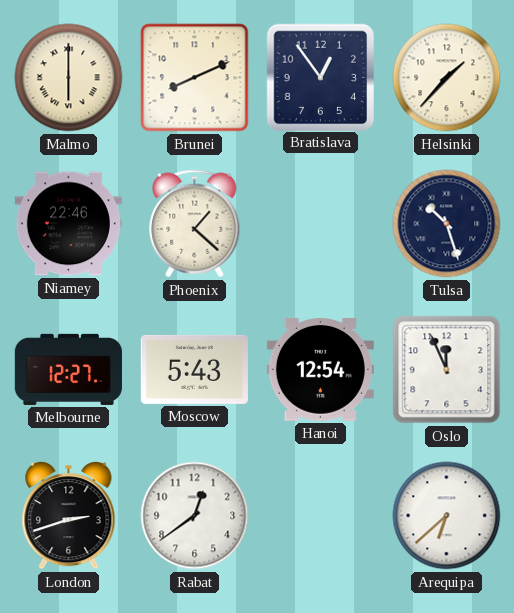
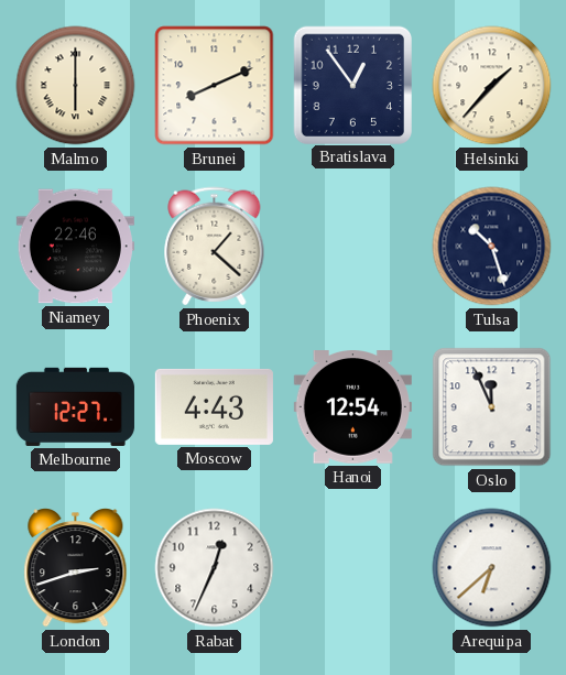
Moscow: 5:43 -> 4:43 (214, 406)
Rabat: 12:39 -> 12:34 (215, 568)
